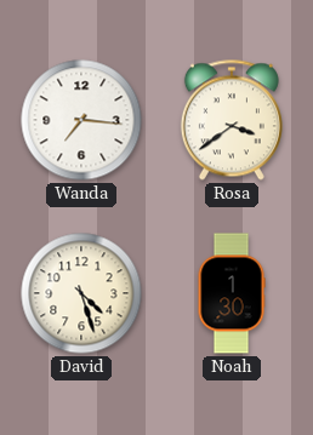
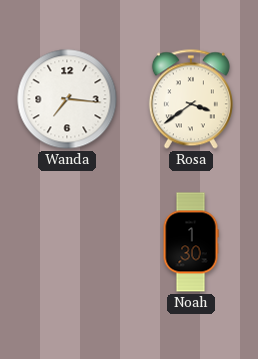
David: 4:27 -> none (81, 293)
